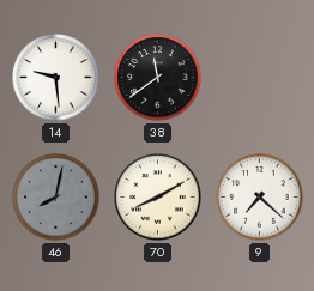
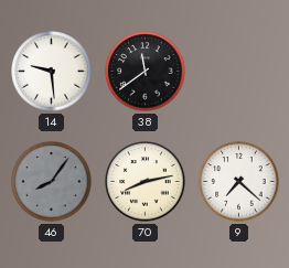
46: 8:02 -> 8:06 (52, 182)
70: 8:10 -> 8:13 (146, 182)
